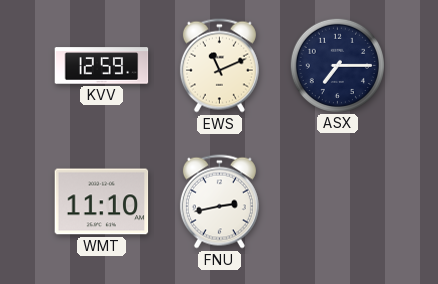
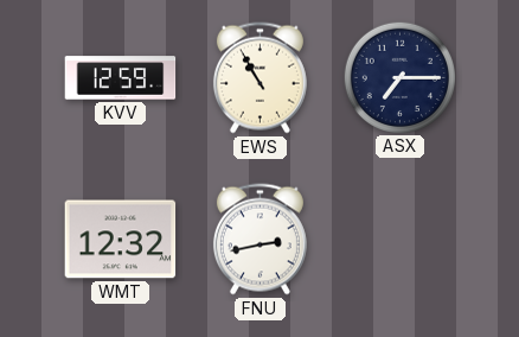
EWS: 11:11 -> 10:55 (259, 78)
WMT: 11:10 -> 12:32 (121, 240)
